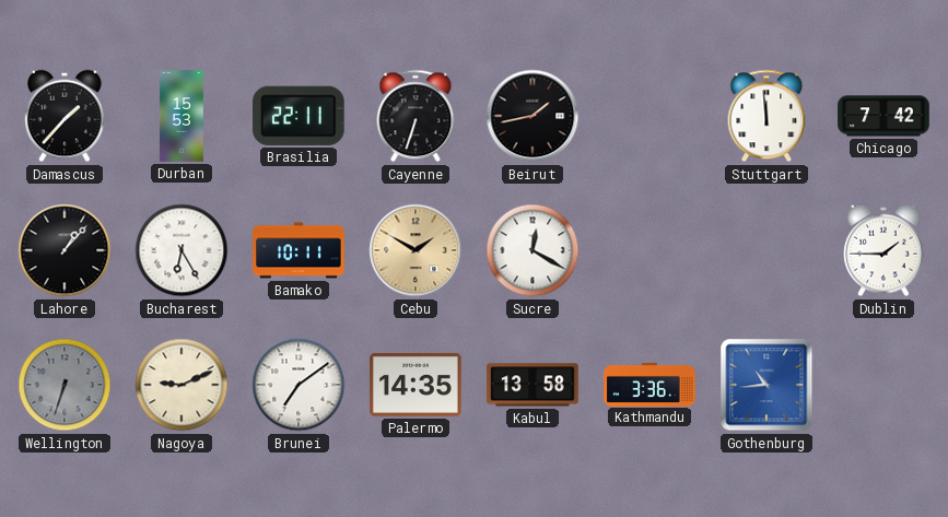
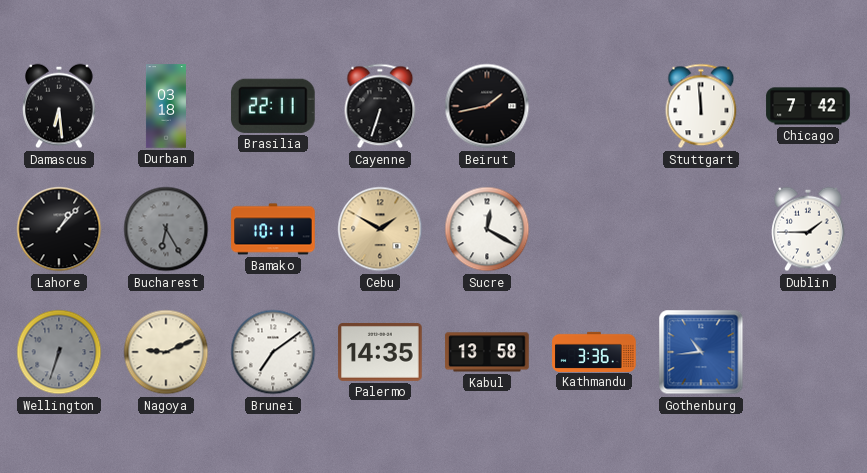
Damascus: 1:37 -> 6:29 (59, 106)
Durban: 15:53 -> 03:18 (166, 106)
Bucharest dial: white -> grey (166, 229)
